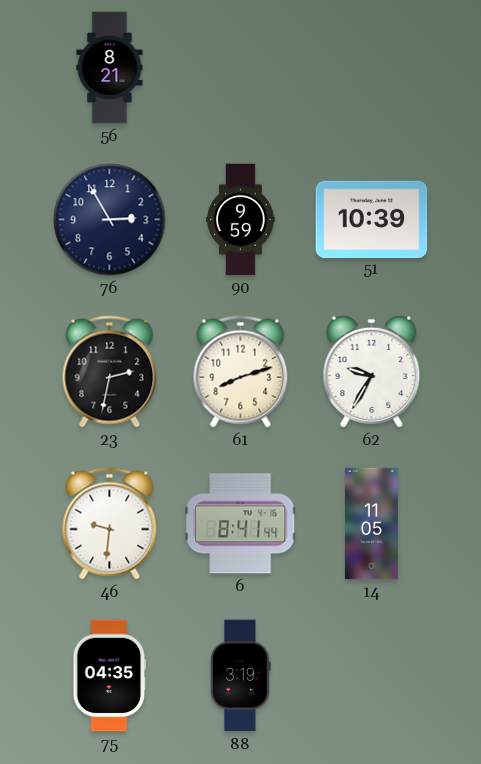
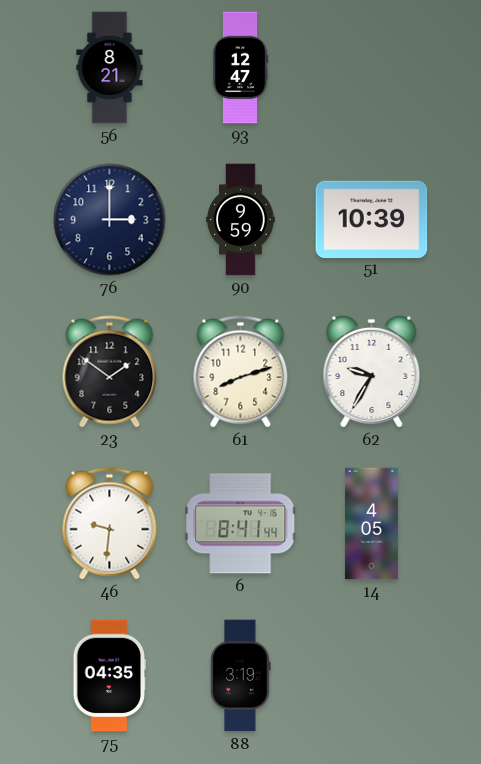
93: none -> 12:47 (240, 68)
76: 2:55 -> 3:00 (110, 220)
23: 2:32 -> 1:51 (110, 372)
14: 11:05 -> 4:05 (371, 524)
